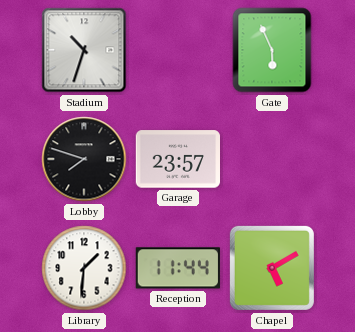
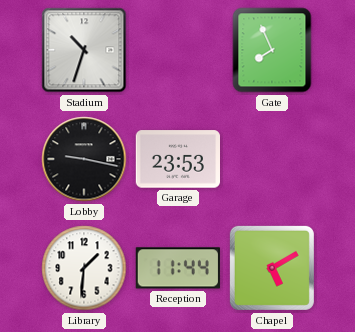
Gate: 5:56 -> 7:56 (272, 50)
Lobby: 7:48 -> 9:17 (84, 159)
Garage: 23:57 -> 23:53 (177, 159)
